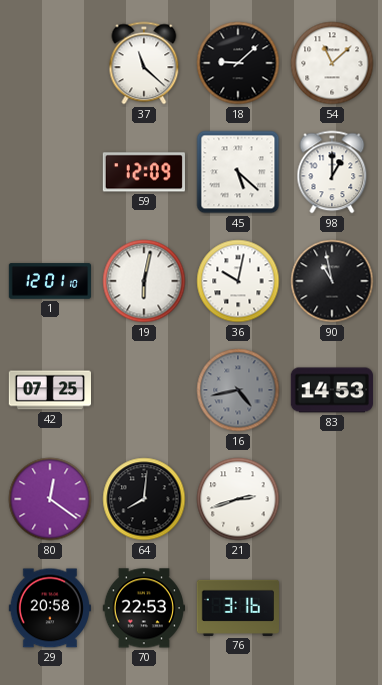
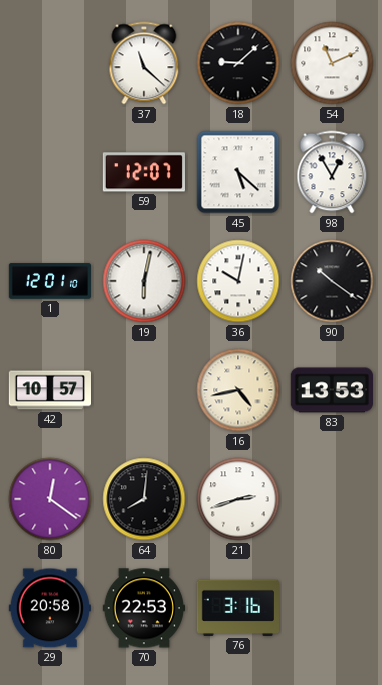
54: 11:08 -> 11:11 (332, 63)
59: 12:09 -> 12:07 (144, 172)
98: 1:00 -> 12:55 (332, 172)
90: 10:58 -> 10:21 (332, 281)
42: 07:25 -> 10:57 (49, 390)
16 dial: grey -> cream (238, 390)
83: 14:53 -> 13:53 (331, 390)
